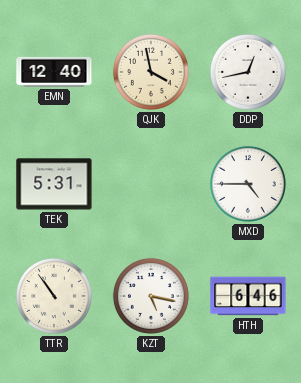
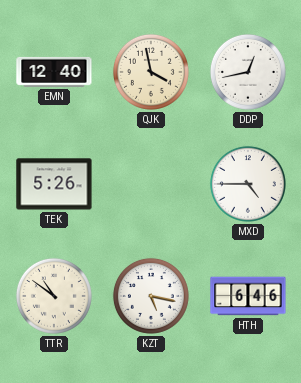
TEK: 5:31 -> 5:26 (54, 184)
TTR: 10:54 -> 10:51 (54, 296)
